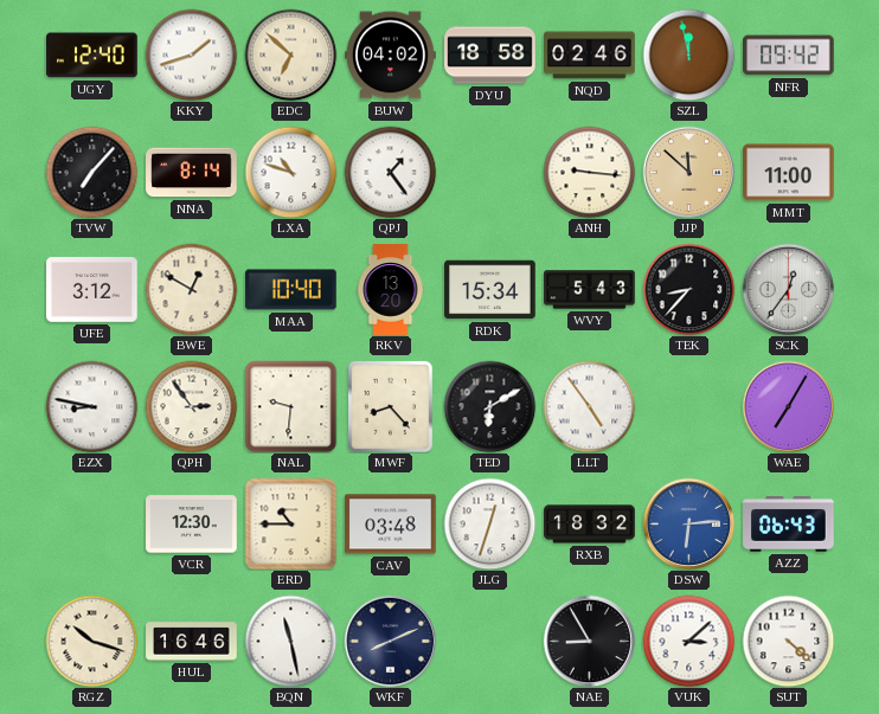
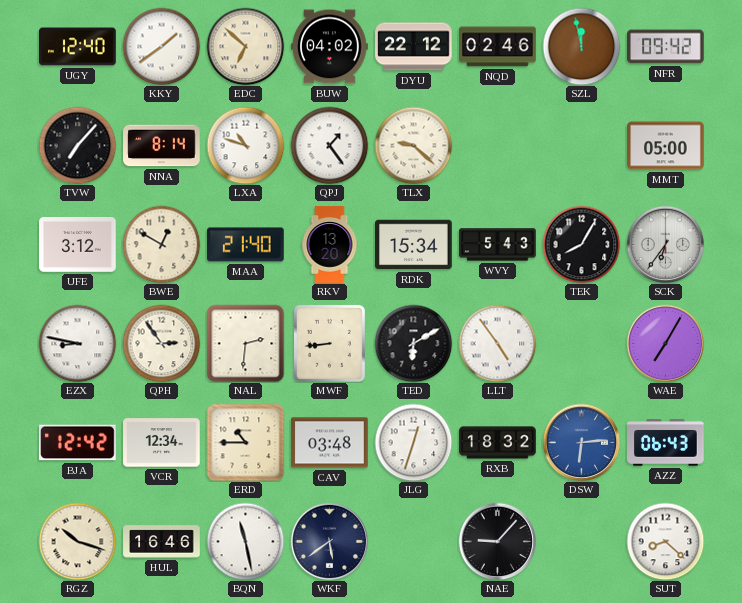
KKY: 1:42 -> 1:39 (161, 46)
DYU: 18:58 -> 22:12 (414, 47)
TLX: none -> 9:22 (413, 145)
ANH: 9:16 -> none (589, 172)
JJP: 11:52 -> none (688, 172)
MMT: 11:00 -> 05:00 (666, 146)
MAA: 10:40 -> 21:40 (246, 245)
TEK: 8:37 -> 8:05 (581, 244)
SCK: 12:36 -> 6:36 (665, 244)
NAL: 9:31 -> 2:31 (245, 343)
MWF: 8:23 -> 8:44 (329, 343)
BJA: none -> 12:42 (78, 443)
VCR: 12:30 -> 12:34 (162, 443)
WKF: 8:11 -> 5:39 (329, 541)
NAE: 8:55 -> 9:07 (497, 541)
VUK: 3:08 -> none (688, 641)
SUT: 4:22 -> 8:22 (665, 541)
